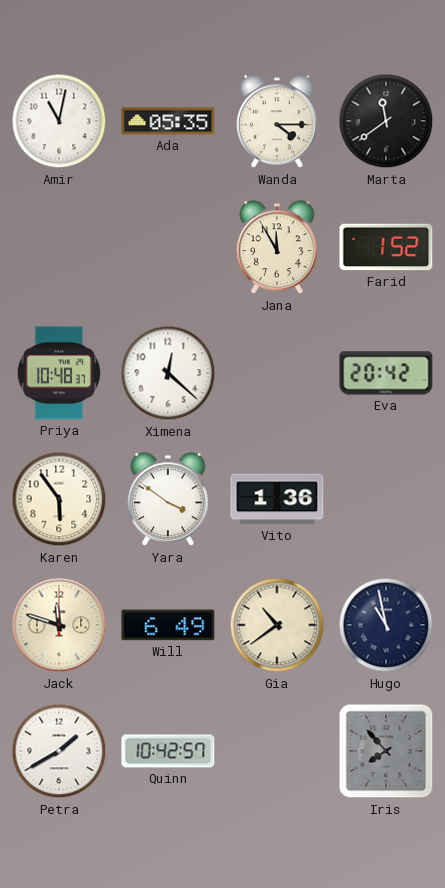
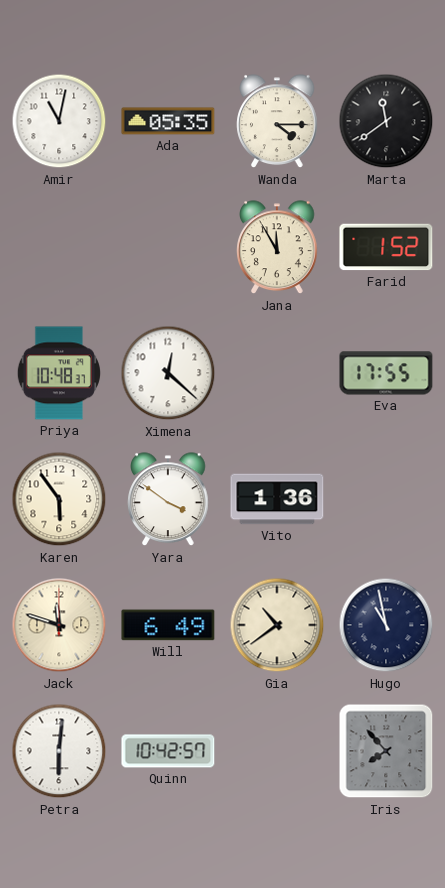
Eva: 20:42 -> 17:55 (386, 373)
Petra: 1:40 -> 6:01 (59, 751)
